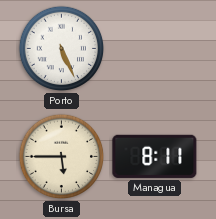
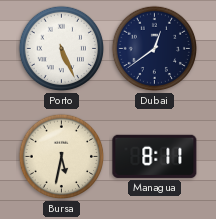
Dubai: none -> 12:39 (155, 49)
Bursa: 5:45 -> 5:32 (62, 157)
